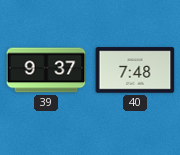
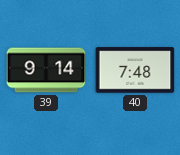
39: 9:37 -> 9:14 (46, 70)
